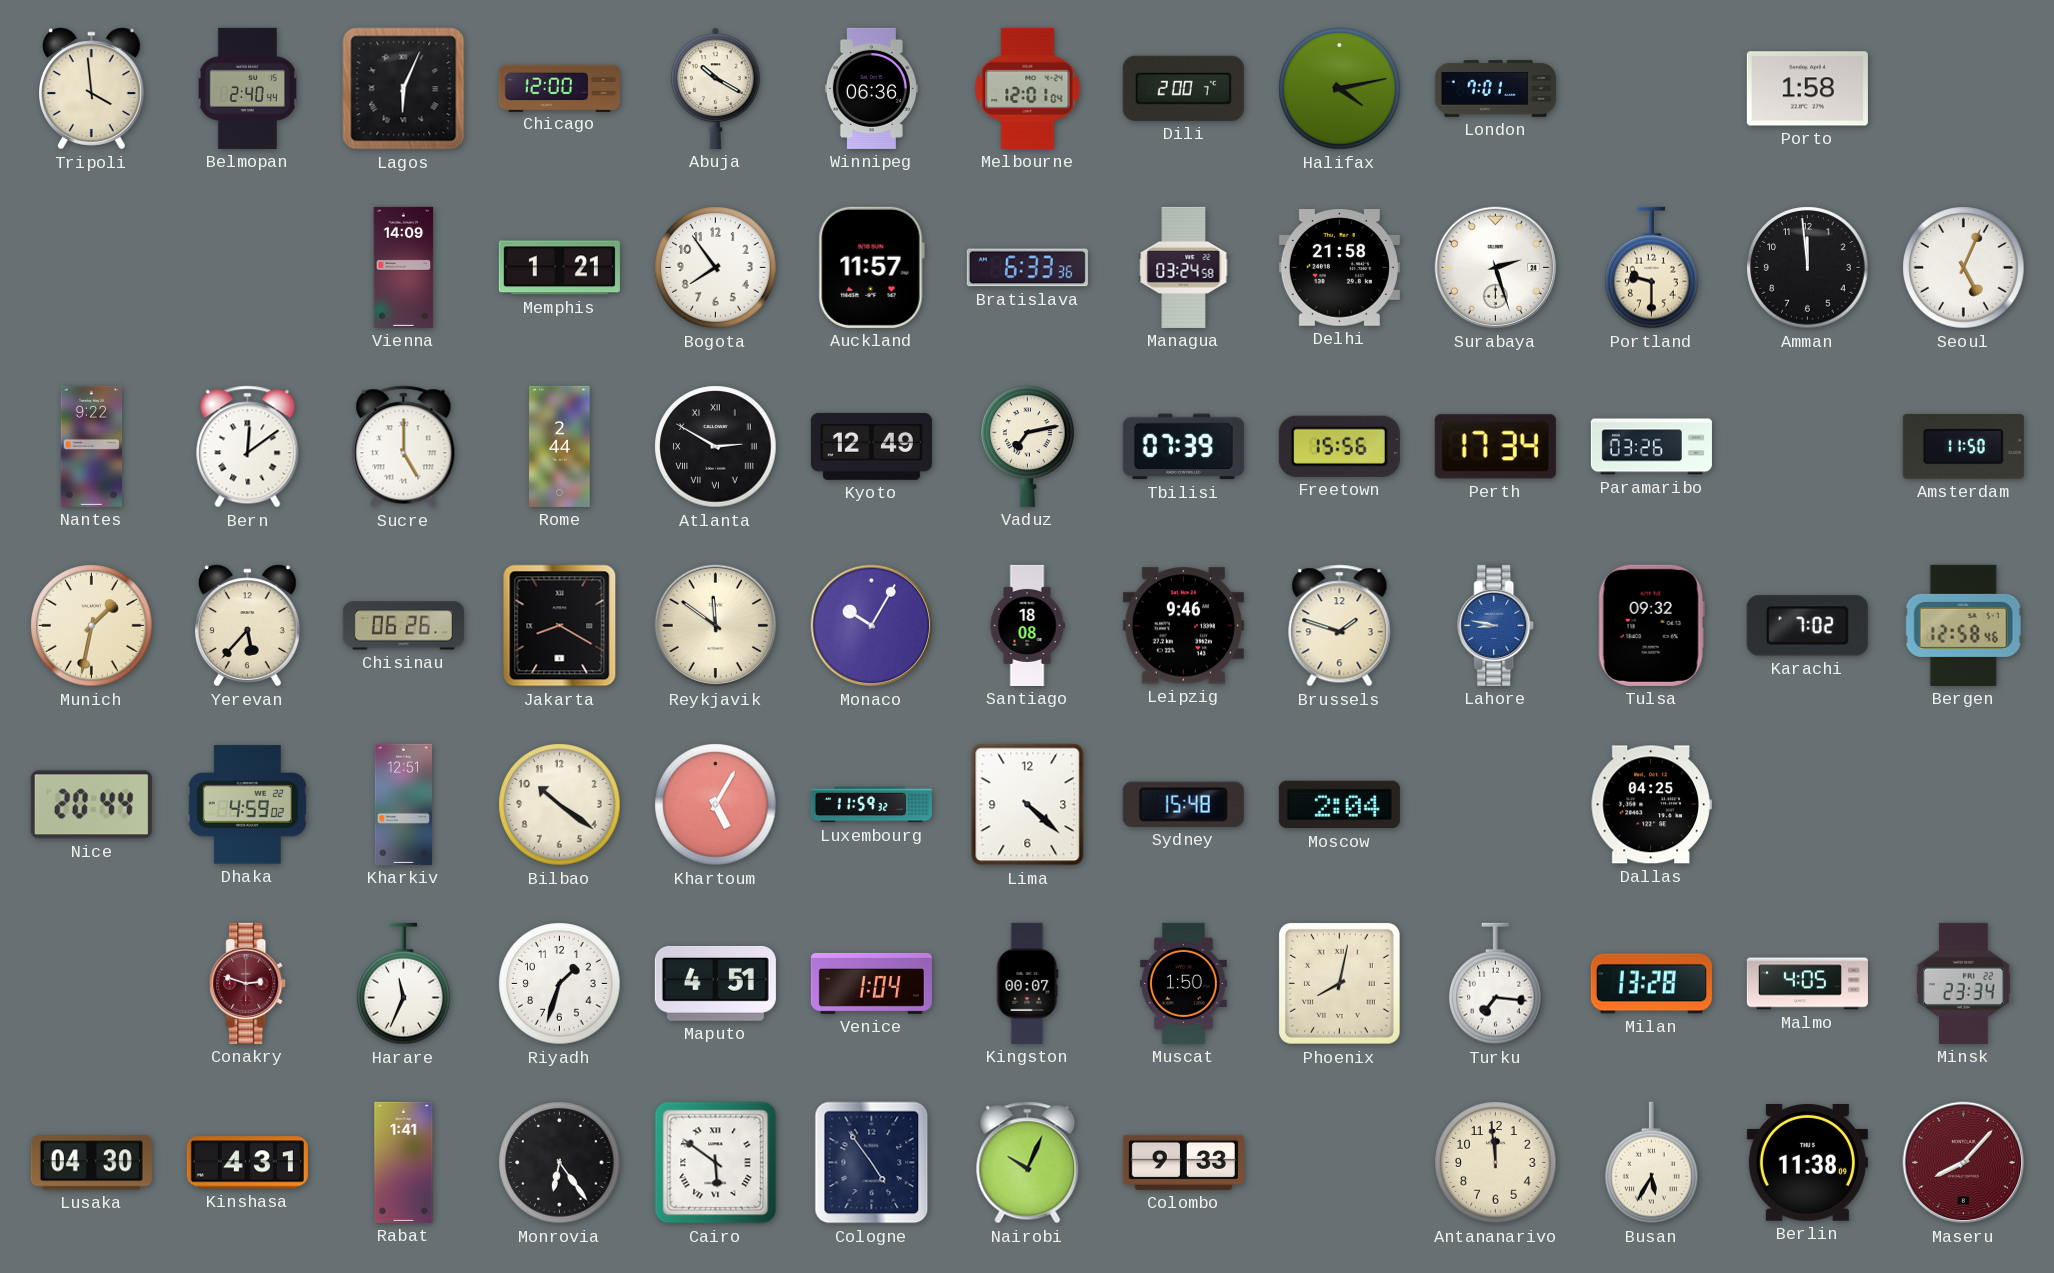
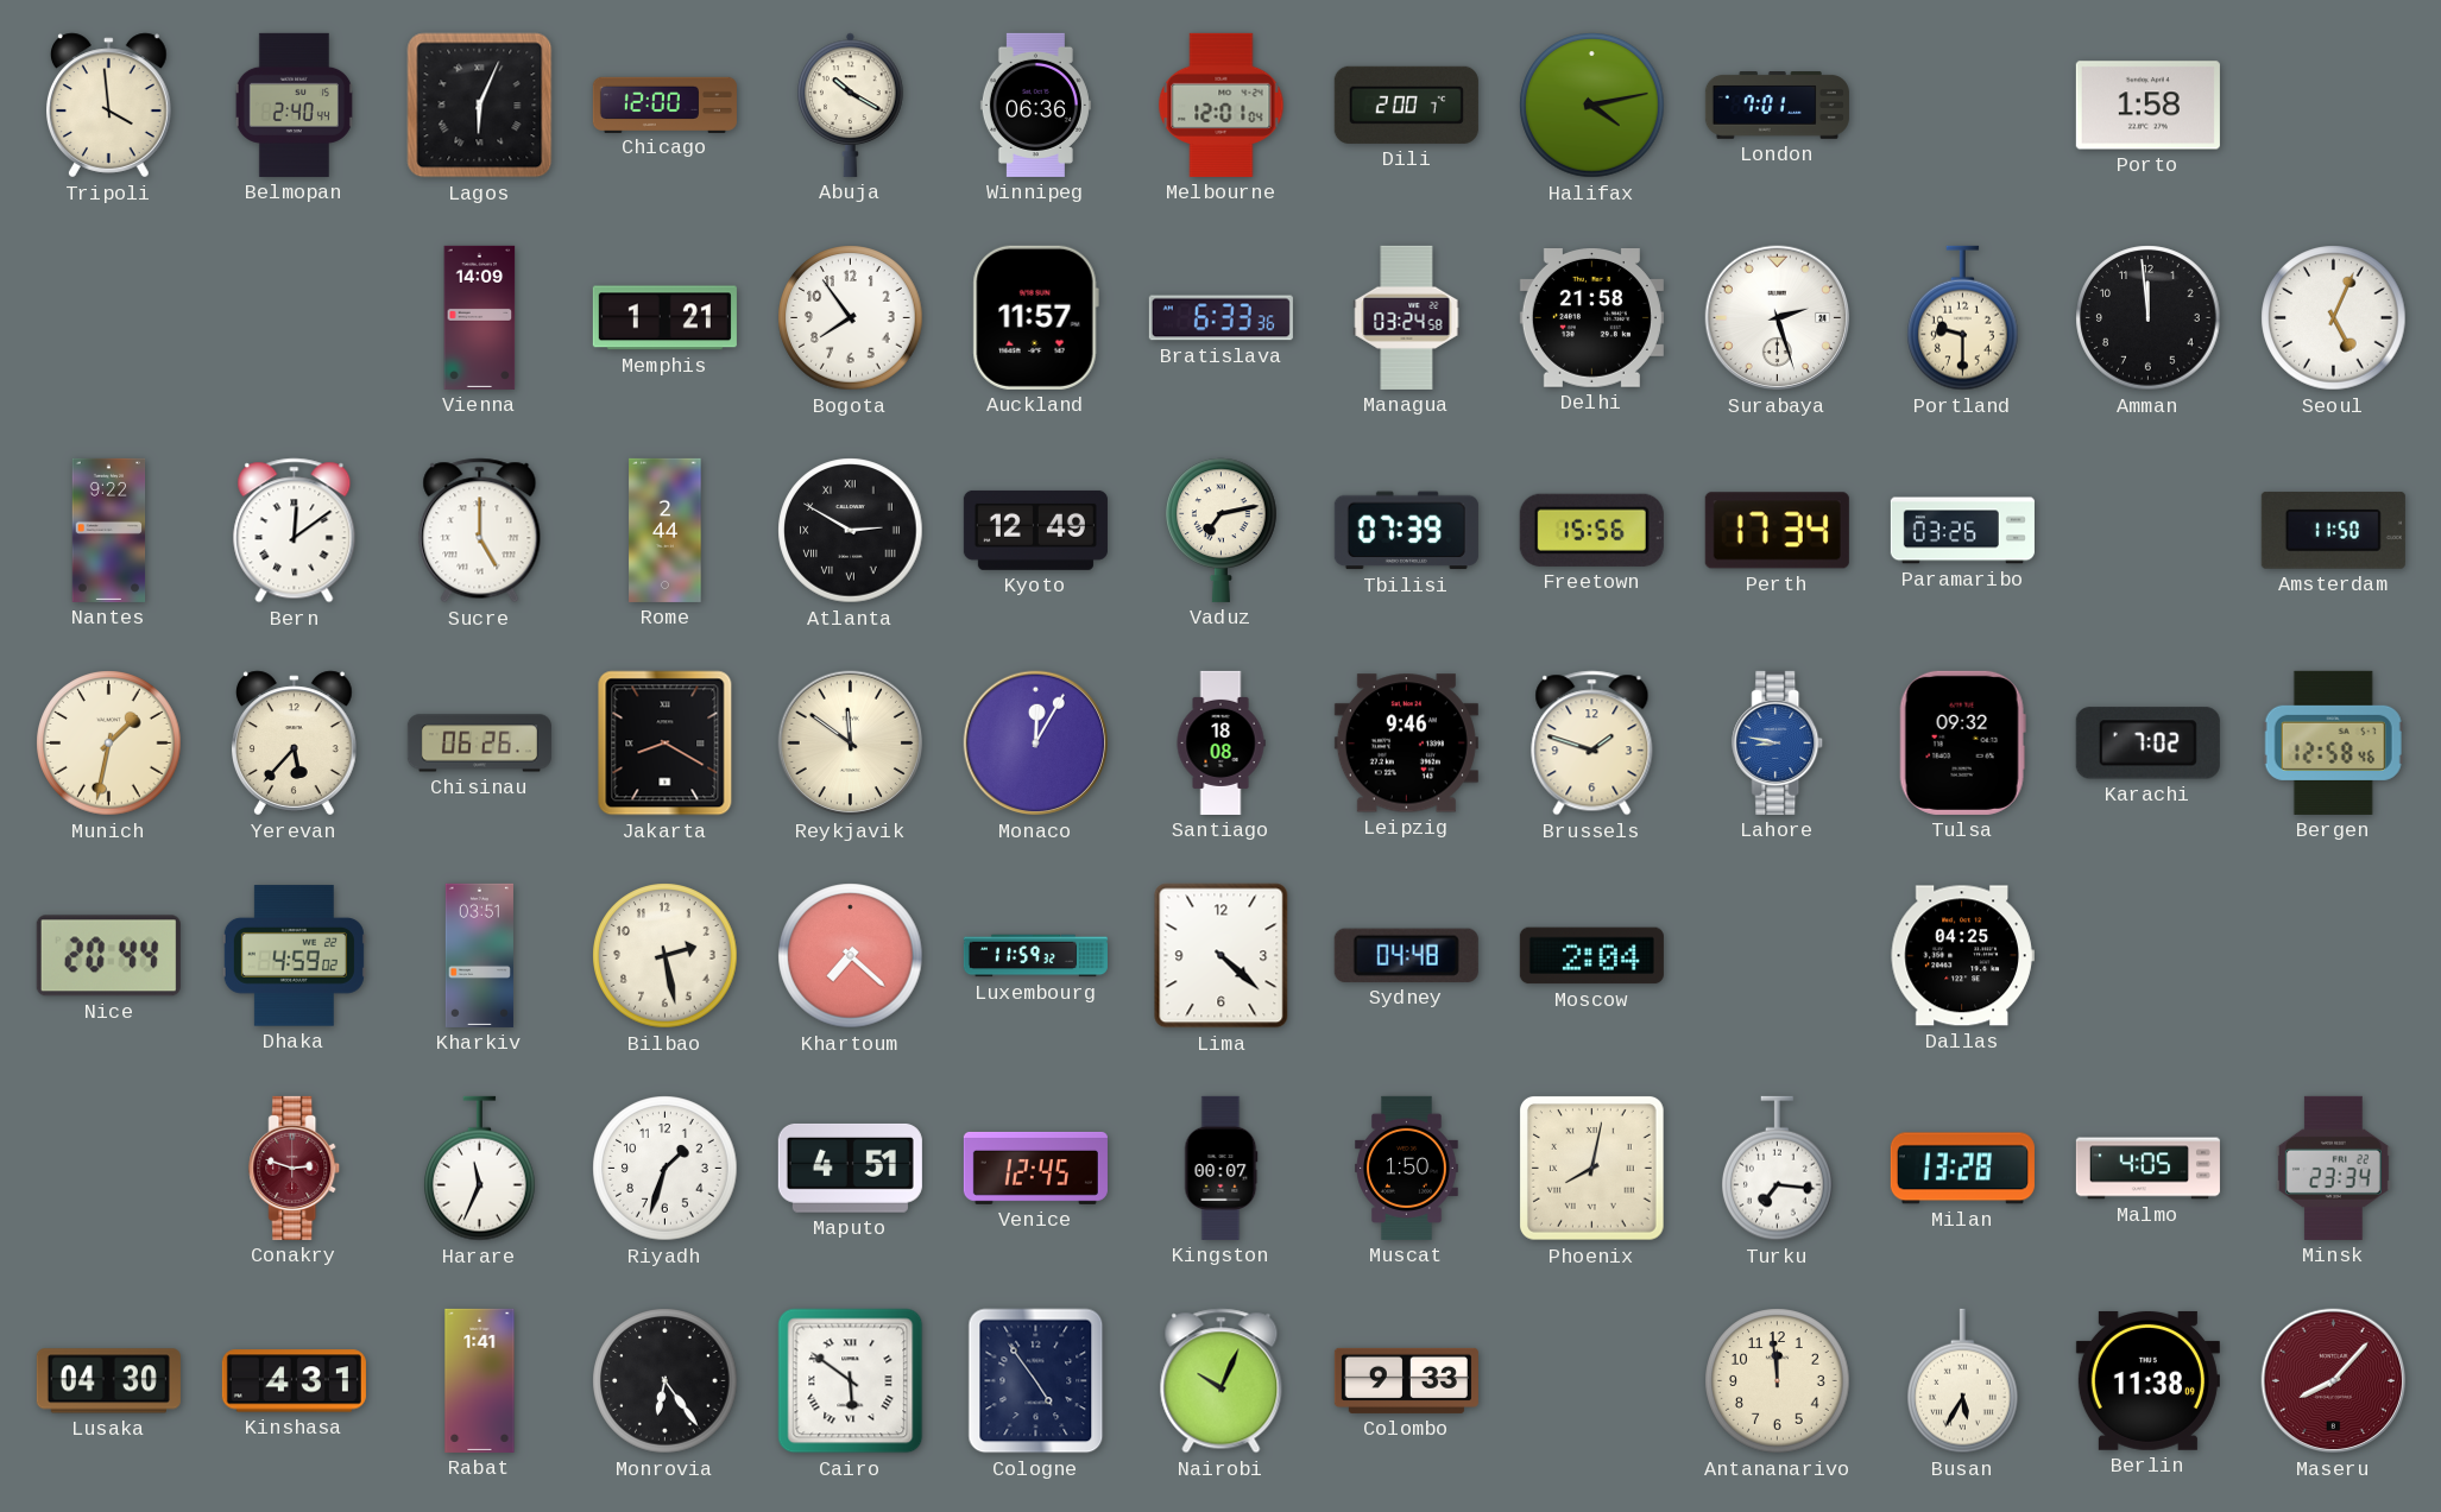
Monaco: 10:05 -> 12:05 (1036, 744)
Kharkiv: 12:51 -> 03:51 (479, 955)
Bilbao: 10:21 -> 2:28 (666, 956)
Khartoum: 5:05 -> 7:22 (851, 956)
Sydney: 15:48 -> 04:48 (1406, 955)
Venice: 1:04 -> 12:45 (1035, 1168)
